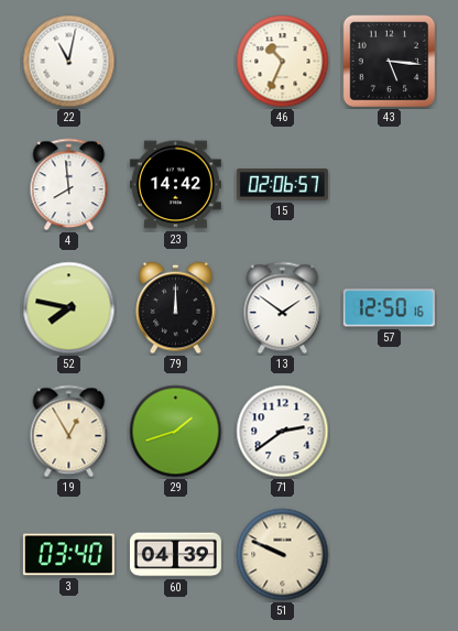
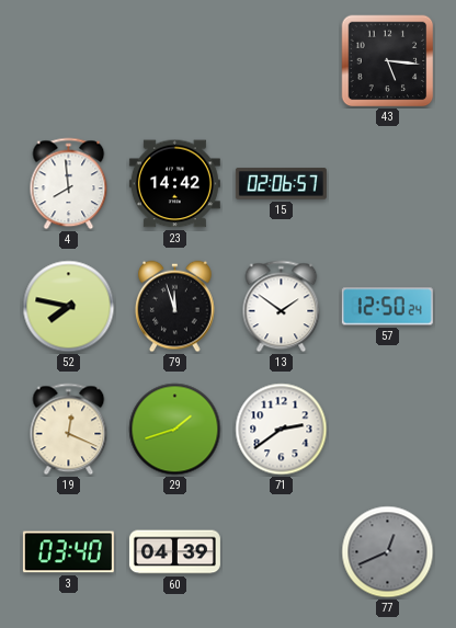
22: 11:02 -> none (69, 62)
46: 10:34 -> none (283, 62)
79: 12:00 -> 11:57 (175, 307)
57: 12:50:16 -> 12:50:24 (387, 307)
19: 12:55 -> 12:19 (69, 430)
51: 9:49 -> none (283, 555)
77: none -> 12:41 (388, 552)
